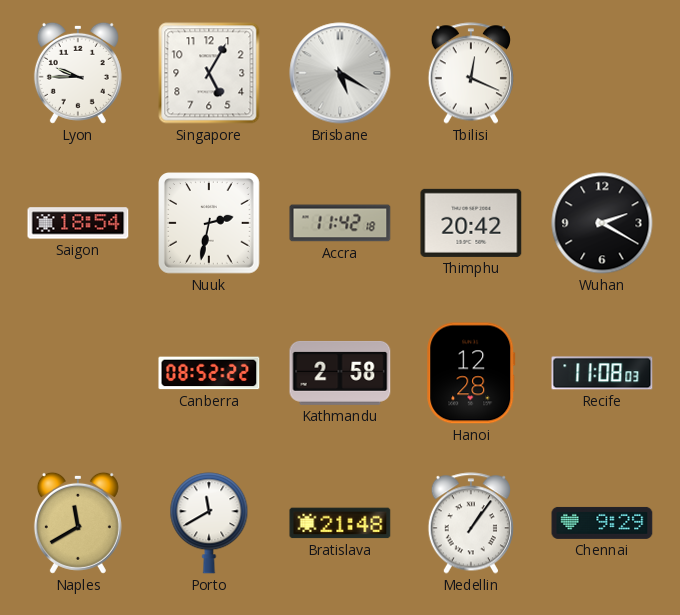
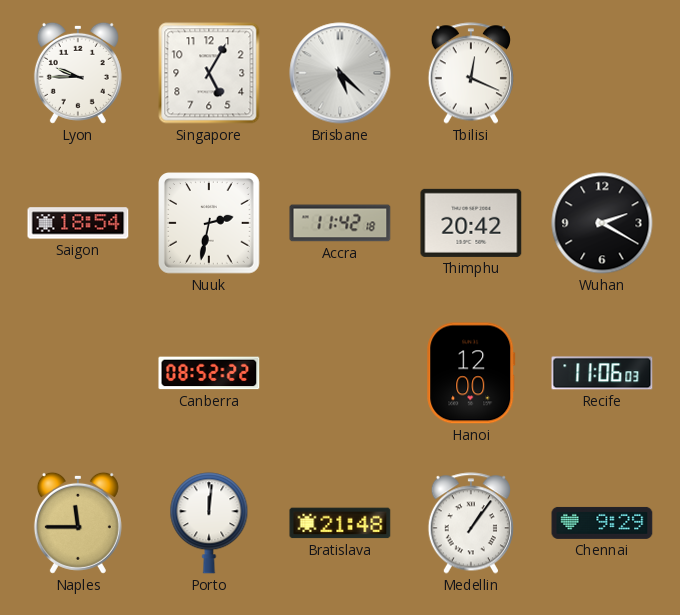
Brisbane: 5:20 -> 5:22 (340, 73)
Kathmandu: 2:58 -> none (340, 373)
Hanoi: 12:28 -> 12:00 (471, 373)
Recife: 11:08 -> 11:06 (602, 373)
Naples: 11:40 -> 11:45 (78, 523)
Porto: 11:40 -> 12:01 (209, 523)
